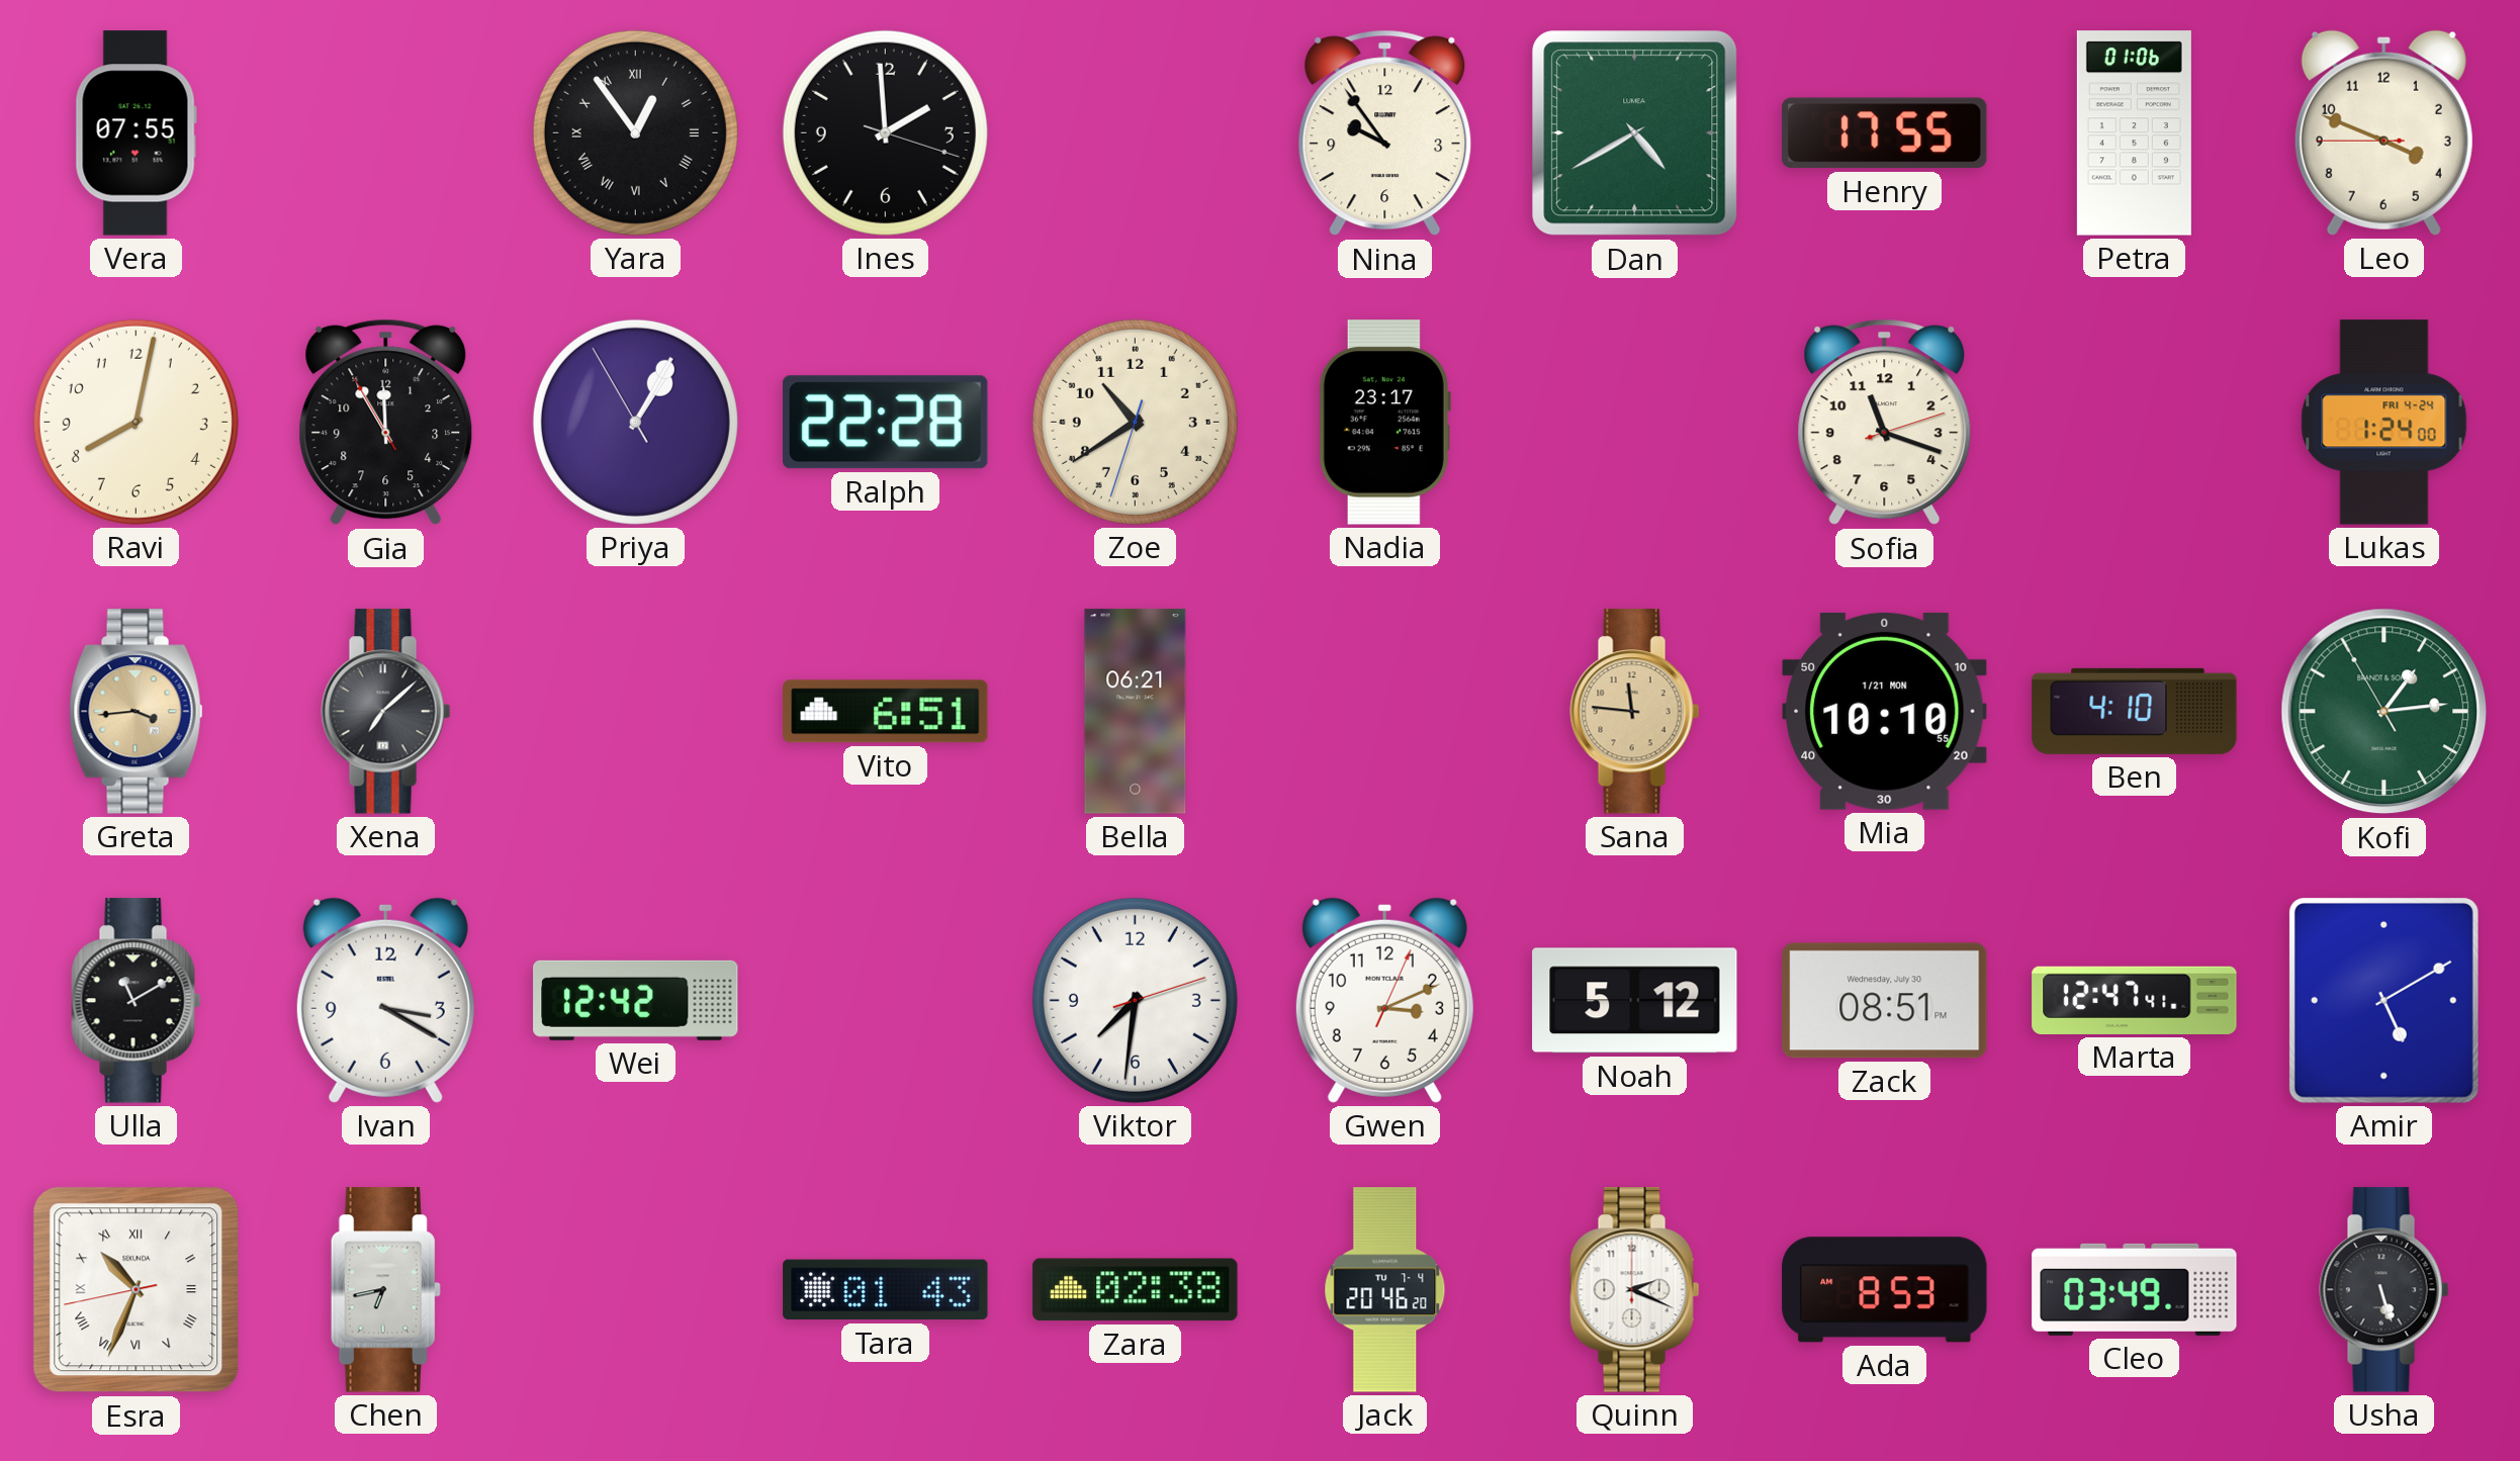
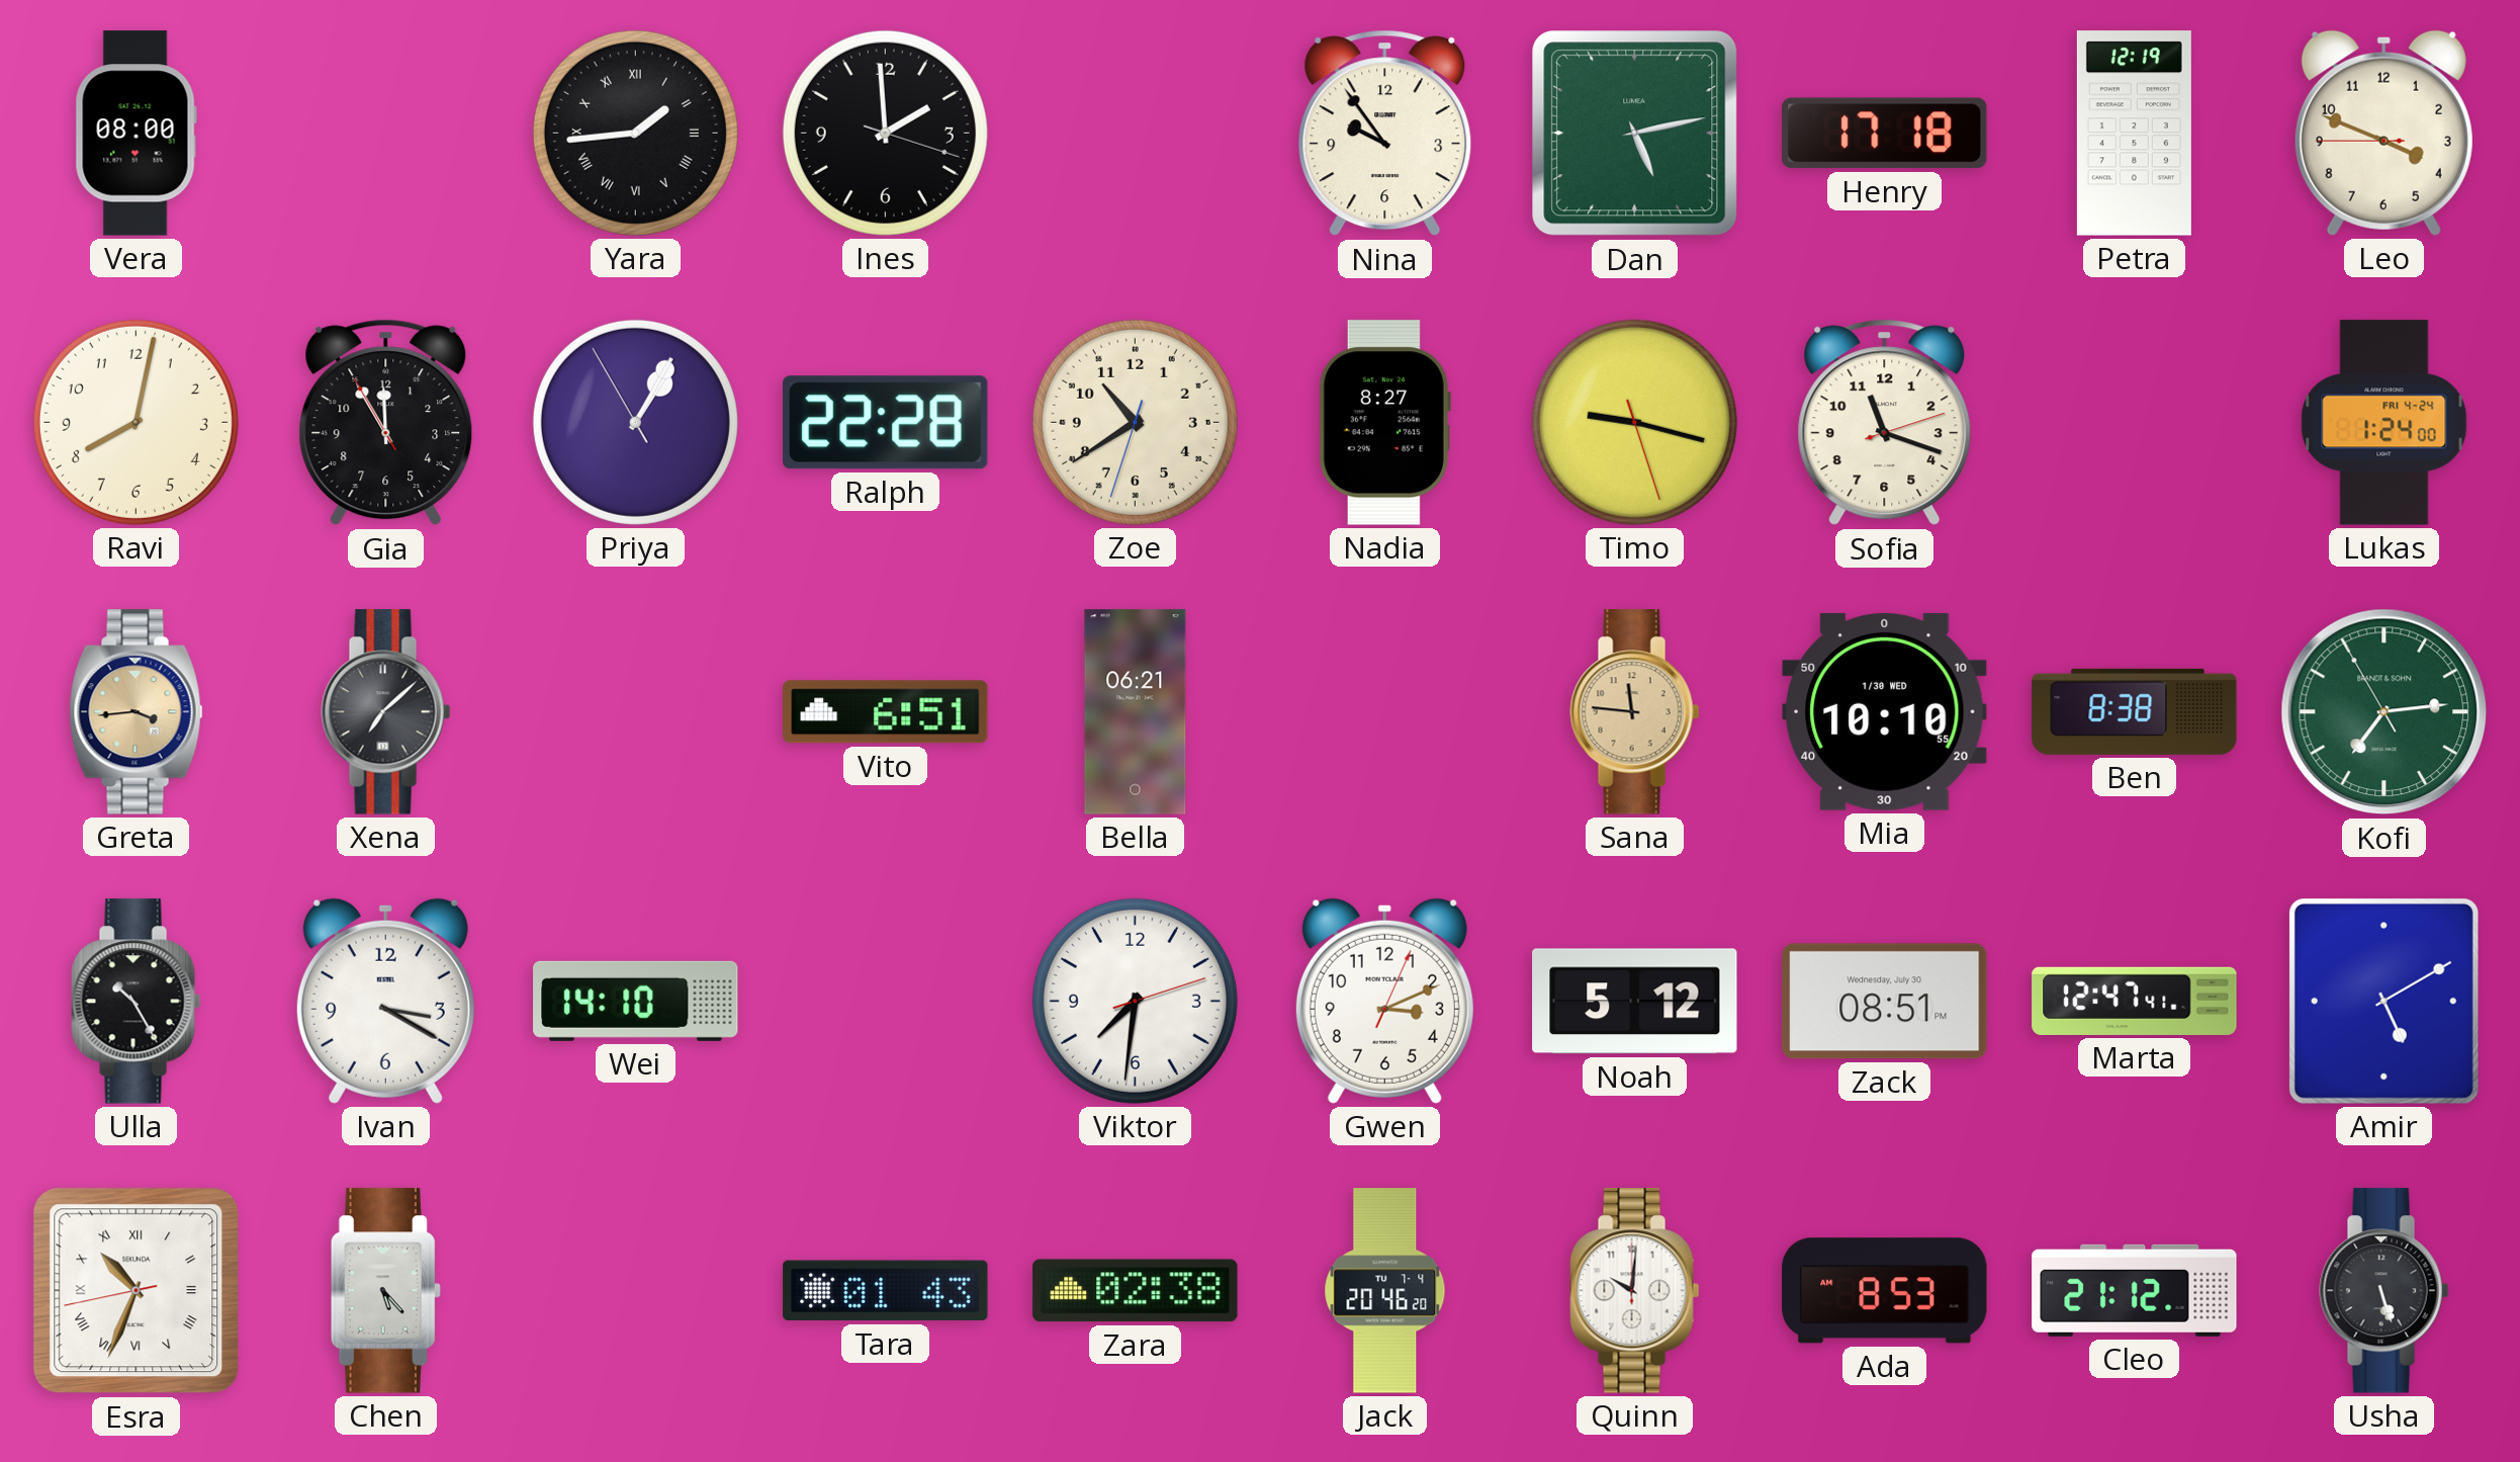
Vera: 07:55 -> 08:00 (136, 134)
Yara: 12:54 -> 1:44 (635, 133)
Dan: 4:40 -> 5:13 (1635, 134)
Henry: 17:55 -> 17:18 (1885, 134)
Petra: 01:06 -> 12:19 (2134, 134)
Nadia: 23:17 -> 8:27 (1384, 423)
Timo: none -> 9:17 (1634, 422)
Mia date: 1/21 MON -> 1/30 WED (1885, 711)
Ben: 4:10 -> 8:38 (2135, 711)
Kofi: 1:13 -> 7:13 (2384, 712)
Ulla: 11:10 -> 10:25 (137, 1002)
Wei: 12:42 -> 14:10 (636, 1001)
Chen: 6:43 -> 5:23 (385, 1291)
Quinn: 2:19 -> 10:01 (1635, 1291)
Cleo: 03:49 -> 21:12 (2135, 1290)
